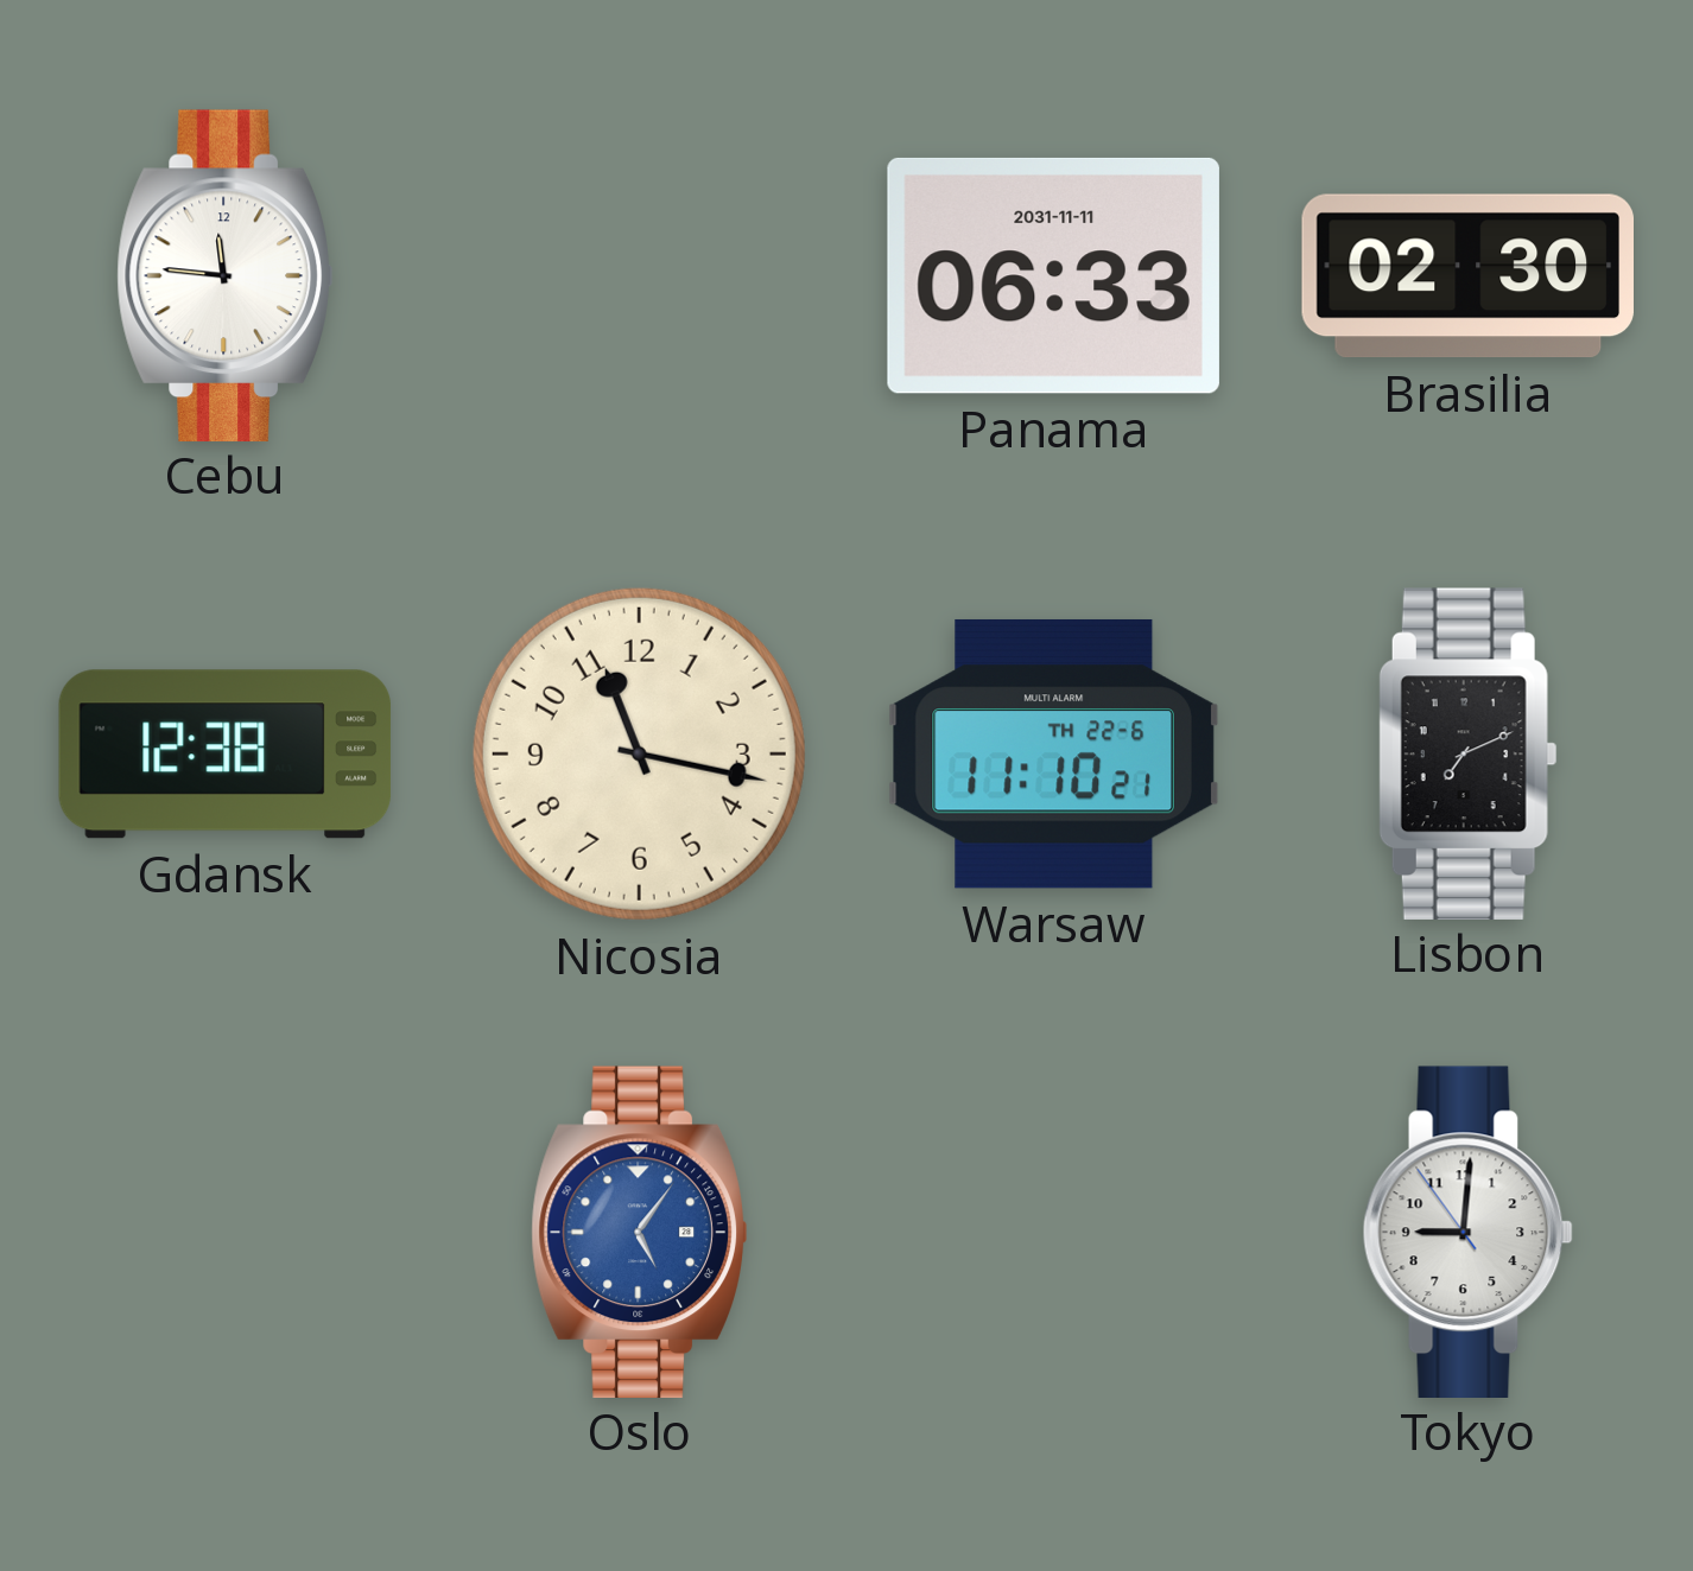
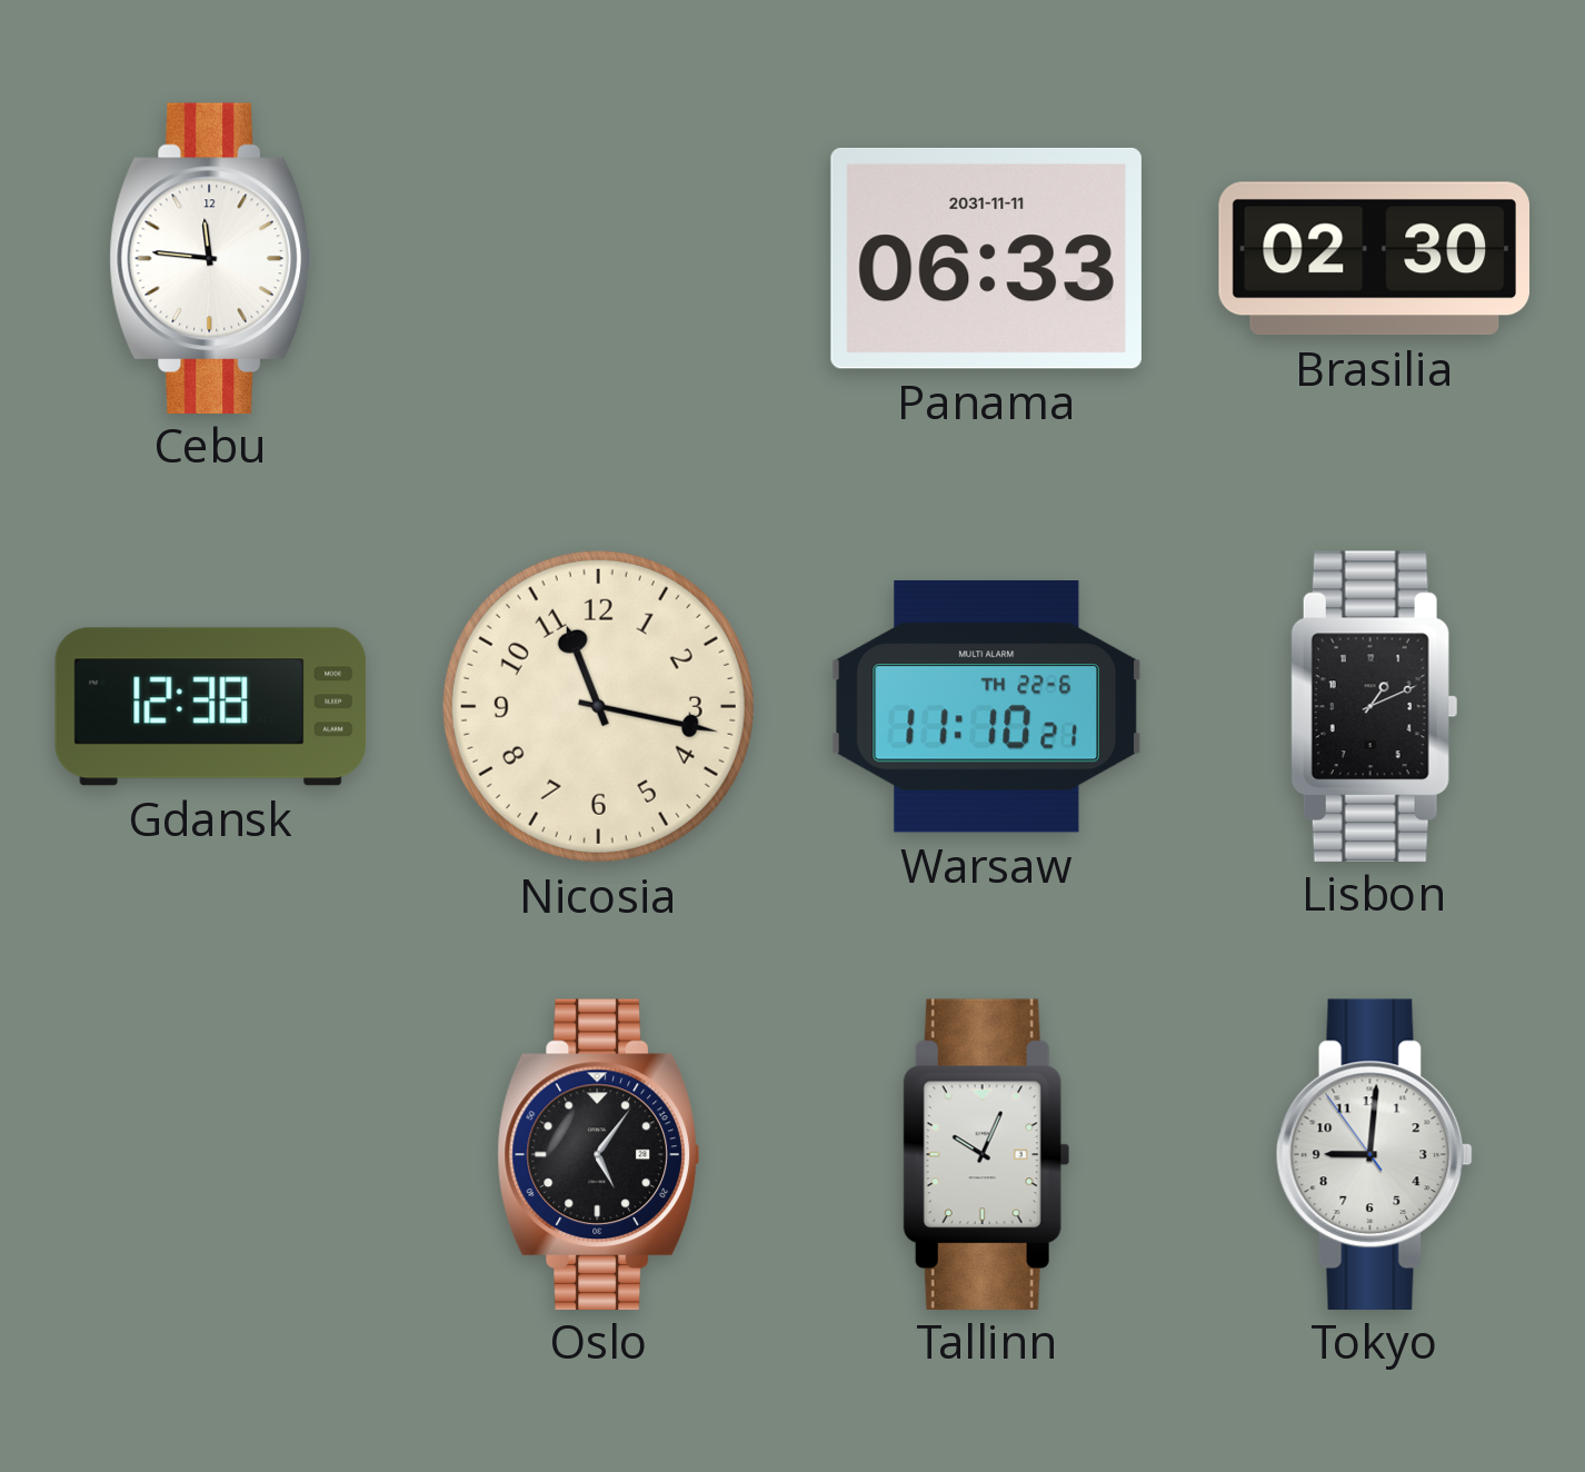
Lisbon: 7:11 -> 1:11 (1374, 706)
Oslo dial: blue -> black (598, 1154)
Tallinn: none -> 10:04 (986, 1154)
